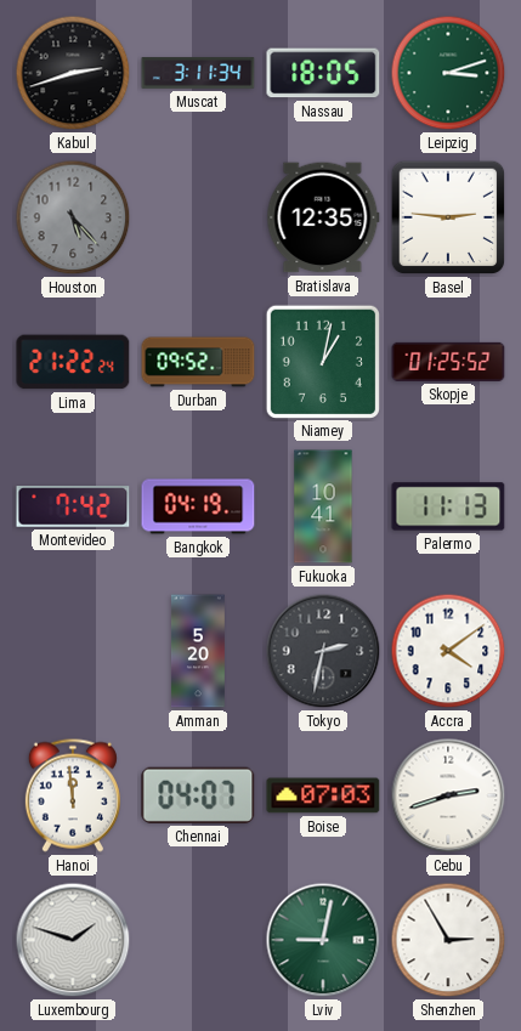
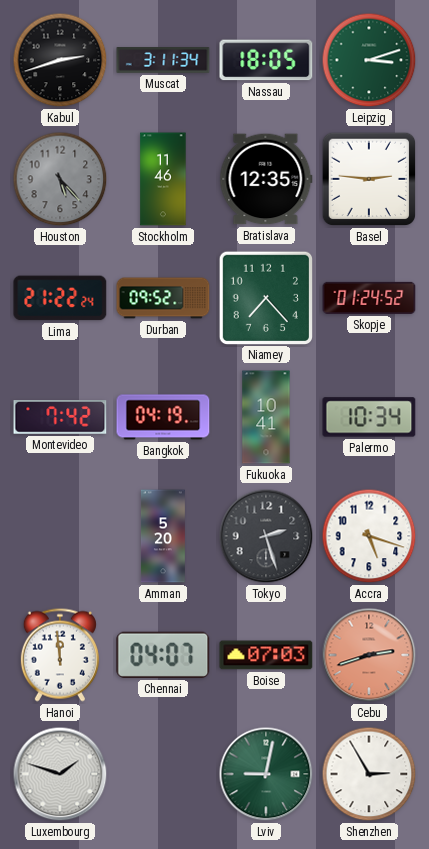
Stockholm: none -> 11:46 (163, 179)
Niamey: 1:02 -> 7:23 (265, 297)
Skopje: 01:25 -> 01:24 (369, 298)
Palermo: 11:13 -> 10:34 (369, 417)
Tokyo: 2:32 -> 2:27 (266, 536)
Accra: 4:09 -> 5:18 (369, 536)
Cebu dial: white -> salmon (369, 655)
